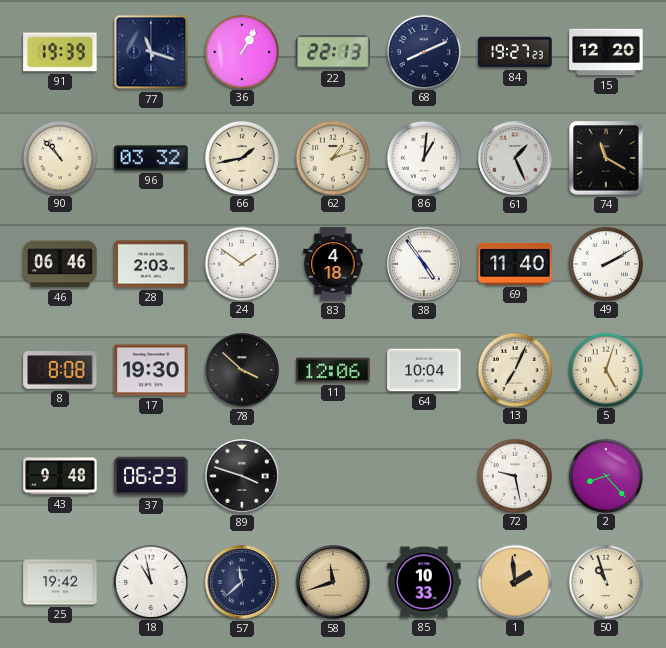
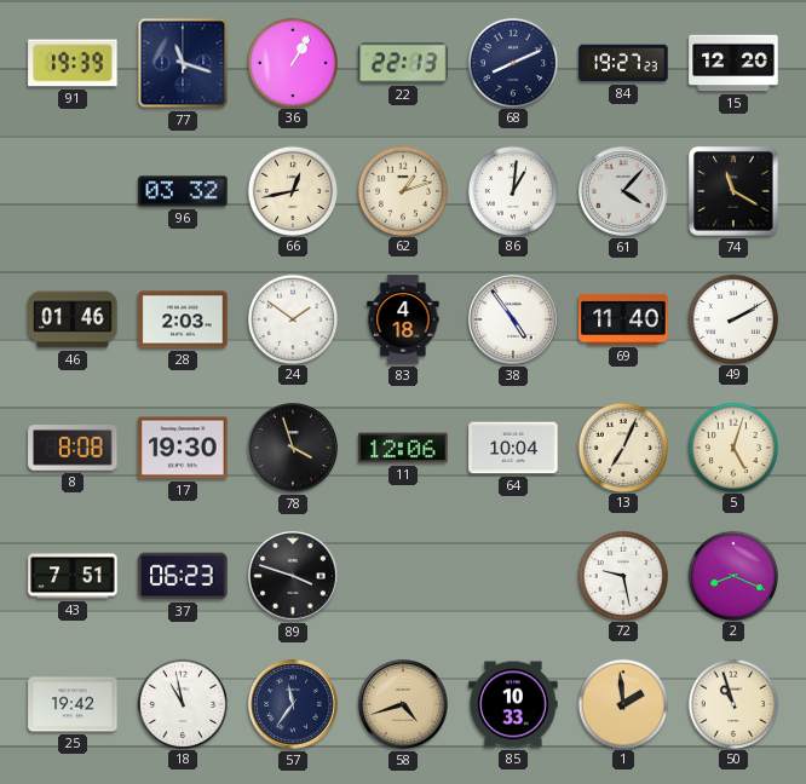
90: 10:53 -> none (59, 157)
66: 1:43 -> 12:43 (292, 190)
61: 1:26 -> 4:07 (624, 192)
46: 06:46 -> 01:46 (73, 319)
78: 3:52 -> 3:57 (294, 449)
43: 9:48 -> 7:51 (73, 576)
2: 8:23 -> 8:19 (732, 575)
57: 11:38 -> 11:36 (294, 705)
58: 11:42 -> 4:42 (404, 705)
